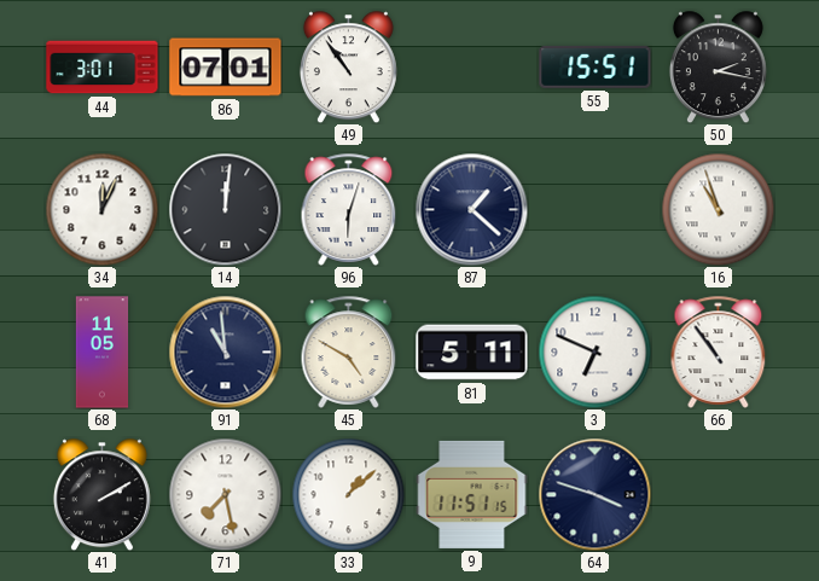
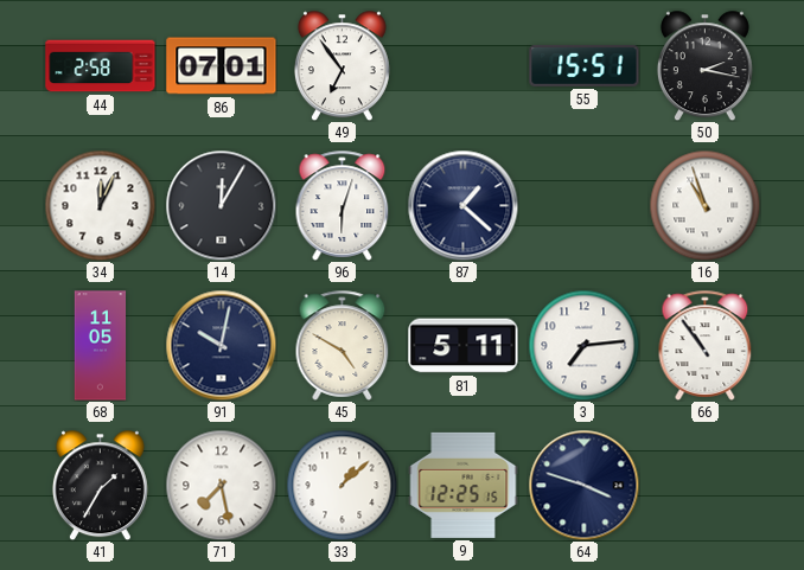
44: 3:01 -> 2:58 (101, 66)
49: 10:54 -> 6:54 (342, 65)
14: 12:01 -> 12:05 (221, 205)
91: 10:59 -> 10:02 (221, 345)
3: 6:49 -> 7:14 (583, 345)
41: 2:10 -> 1:35 (100, 485)
9: 11:51 -> 12:25 (464, 485)
